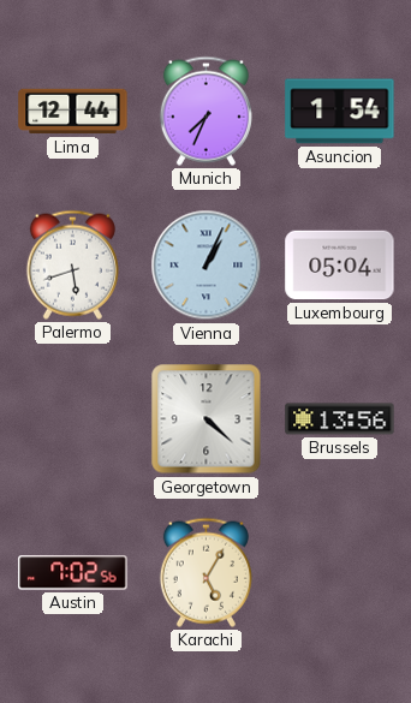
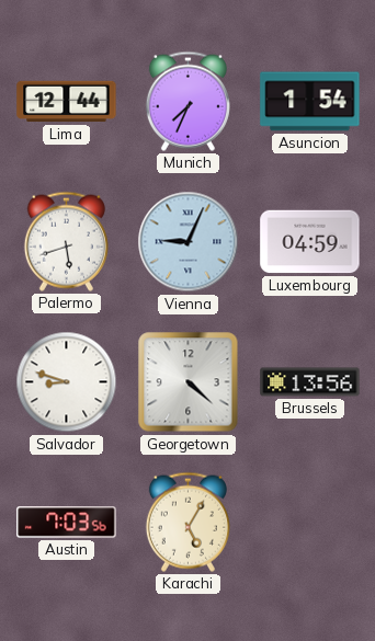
Vienna: 1:04 -> 9:04 (189, 242)
Luxembourg: 05:04 -> 04:59 (310, 242)
Salvador: none -> 8:48 (67, 382)
Austin: 7:02 -> 7:03 (67, 523)
